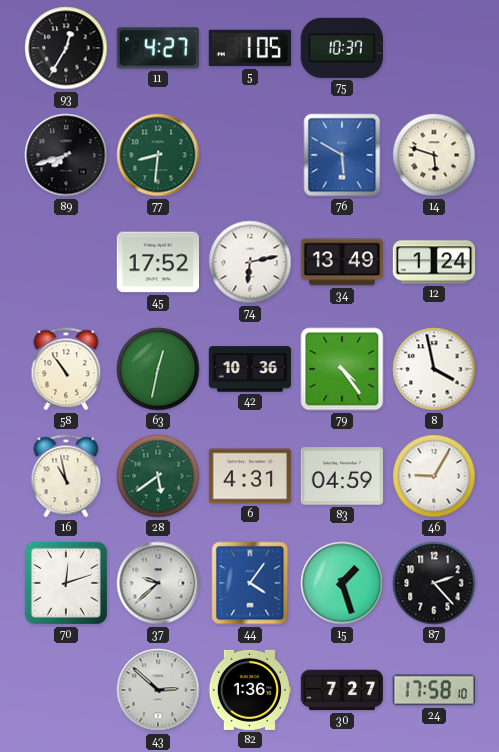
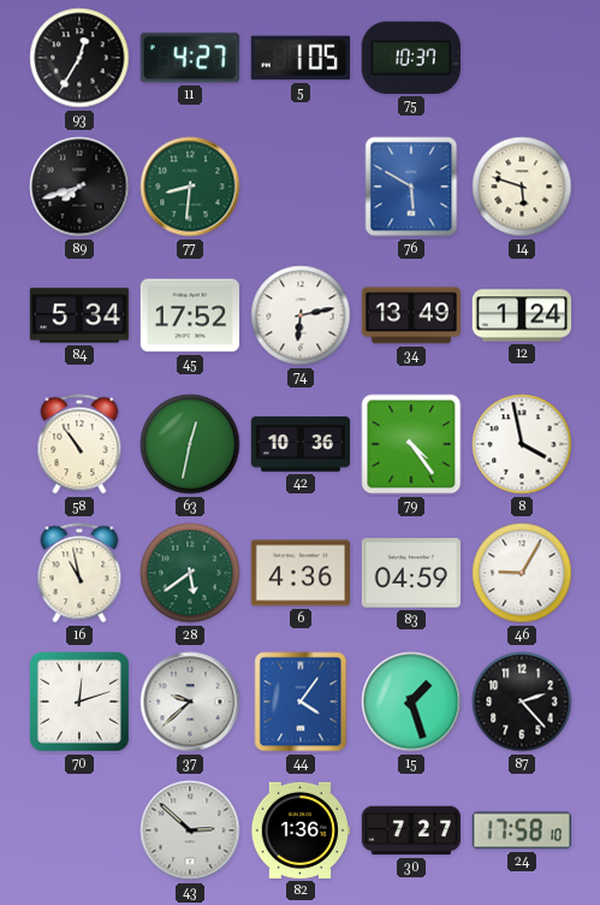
84: none -> 5:34 (79, 315)
6: 4:31 -> 4:36 (299, 573)
